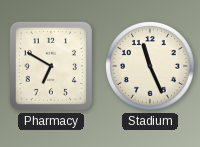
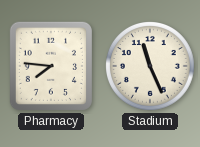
Pharmacy: 6:50 -> 7:46 (51, 66)
